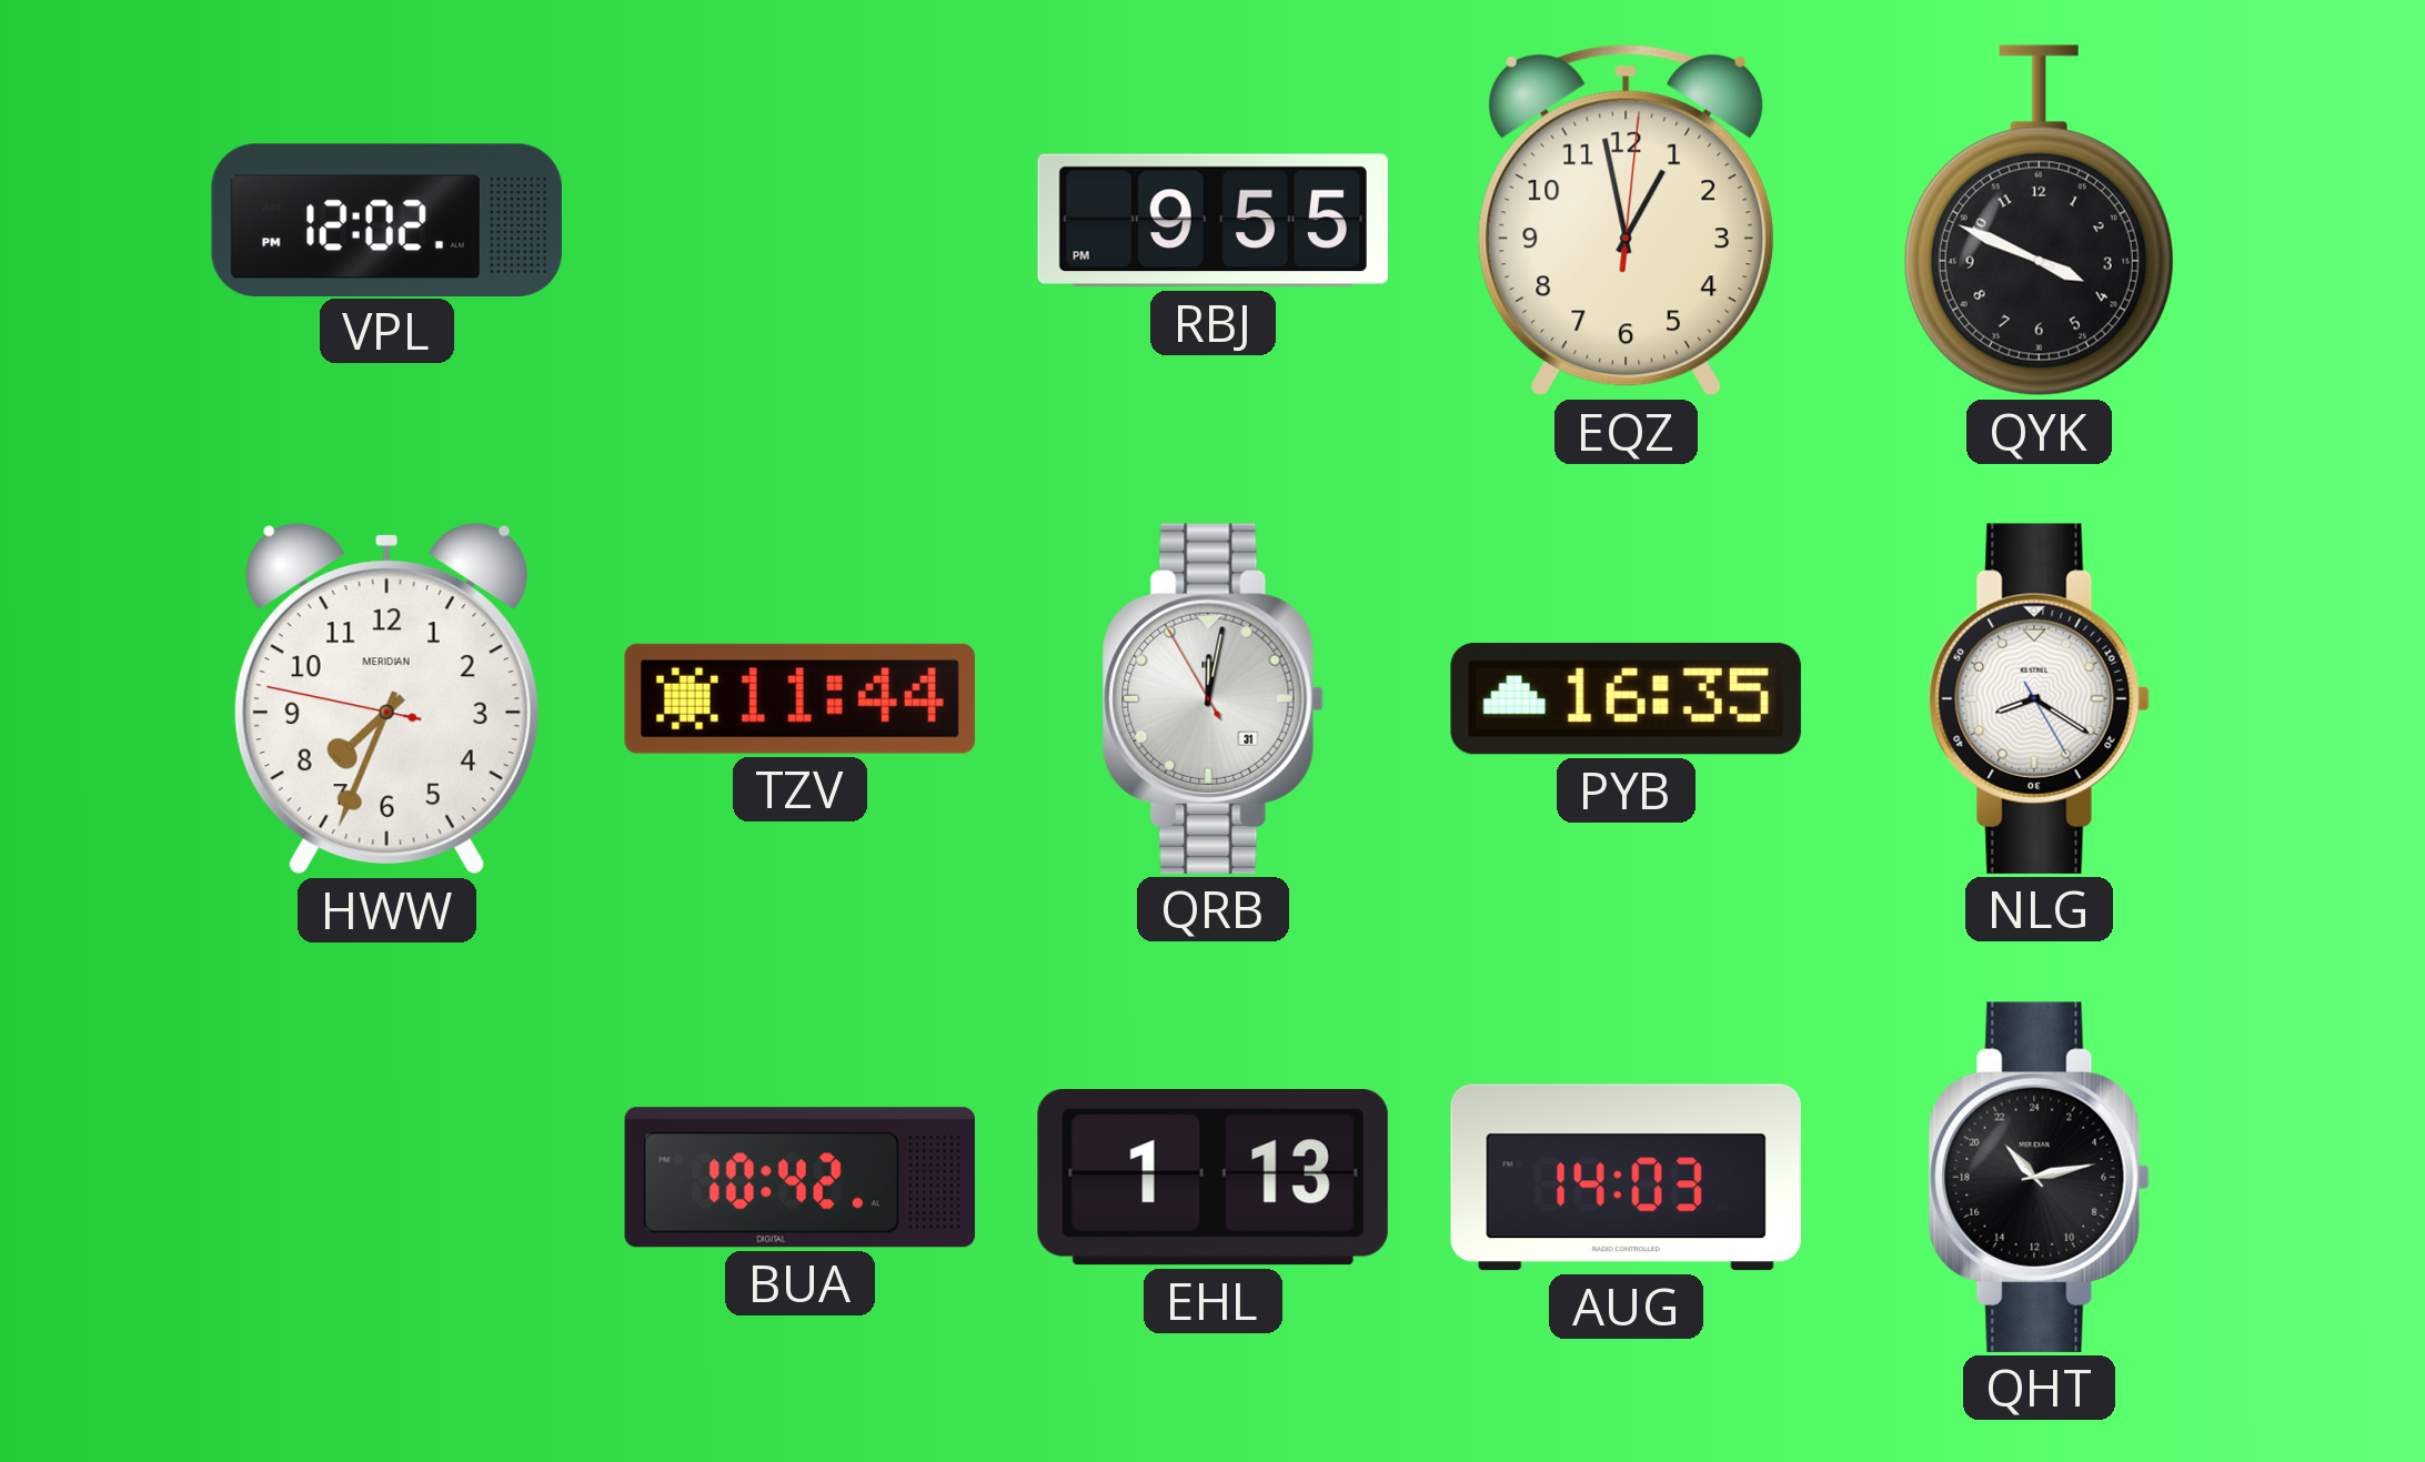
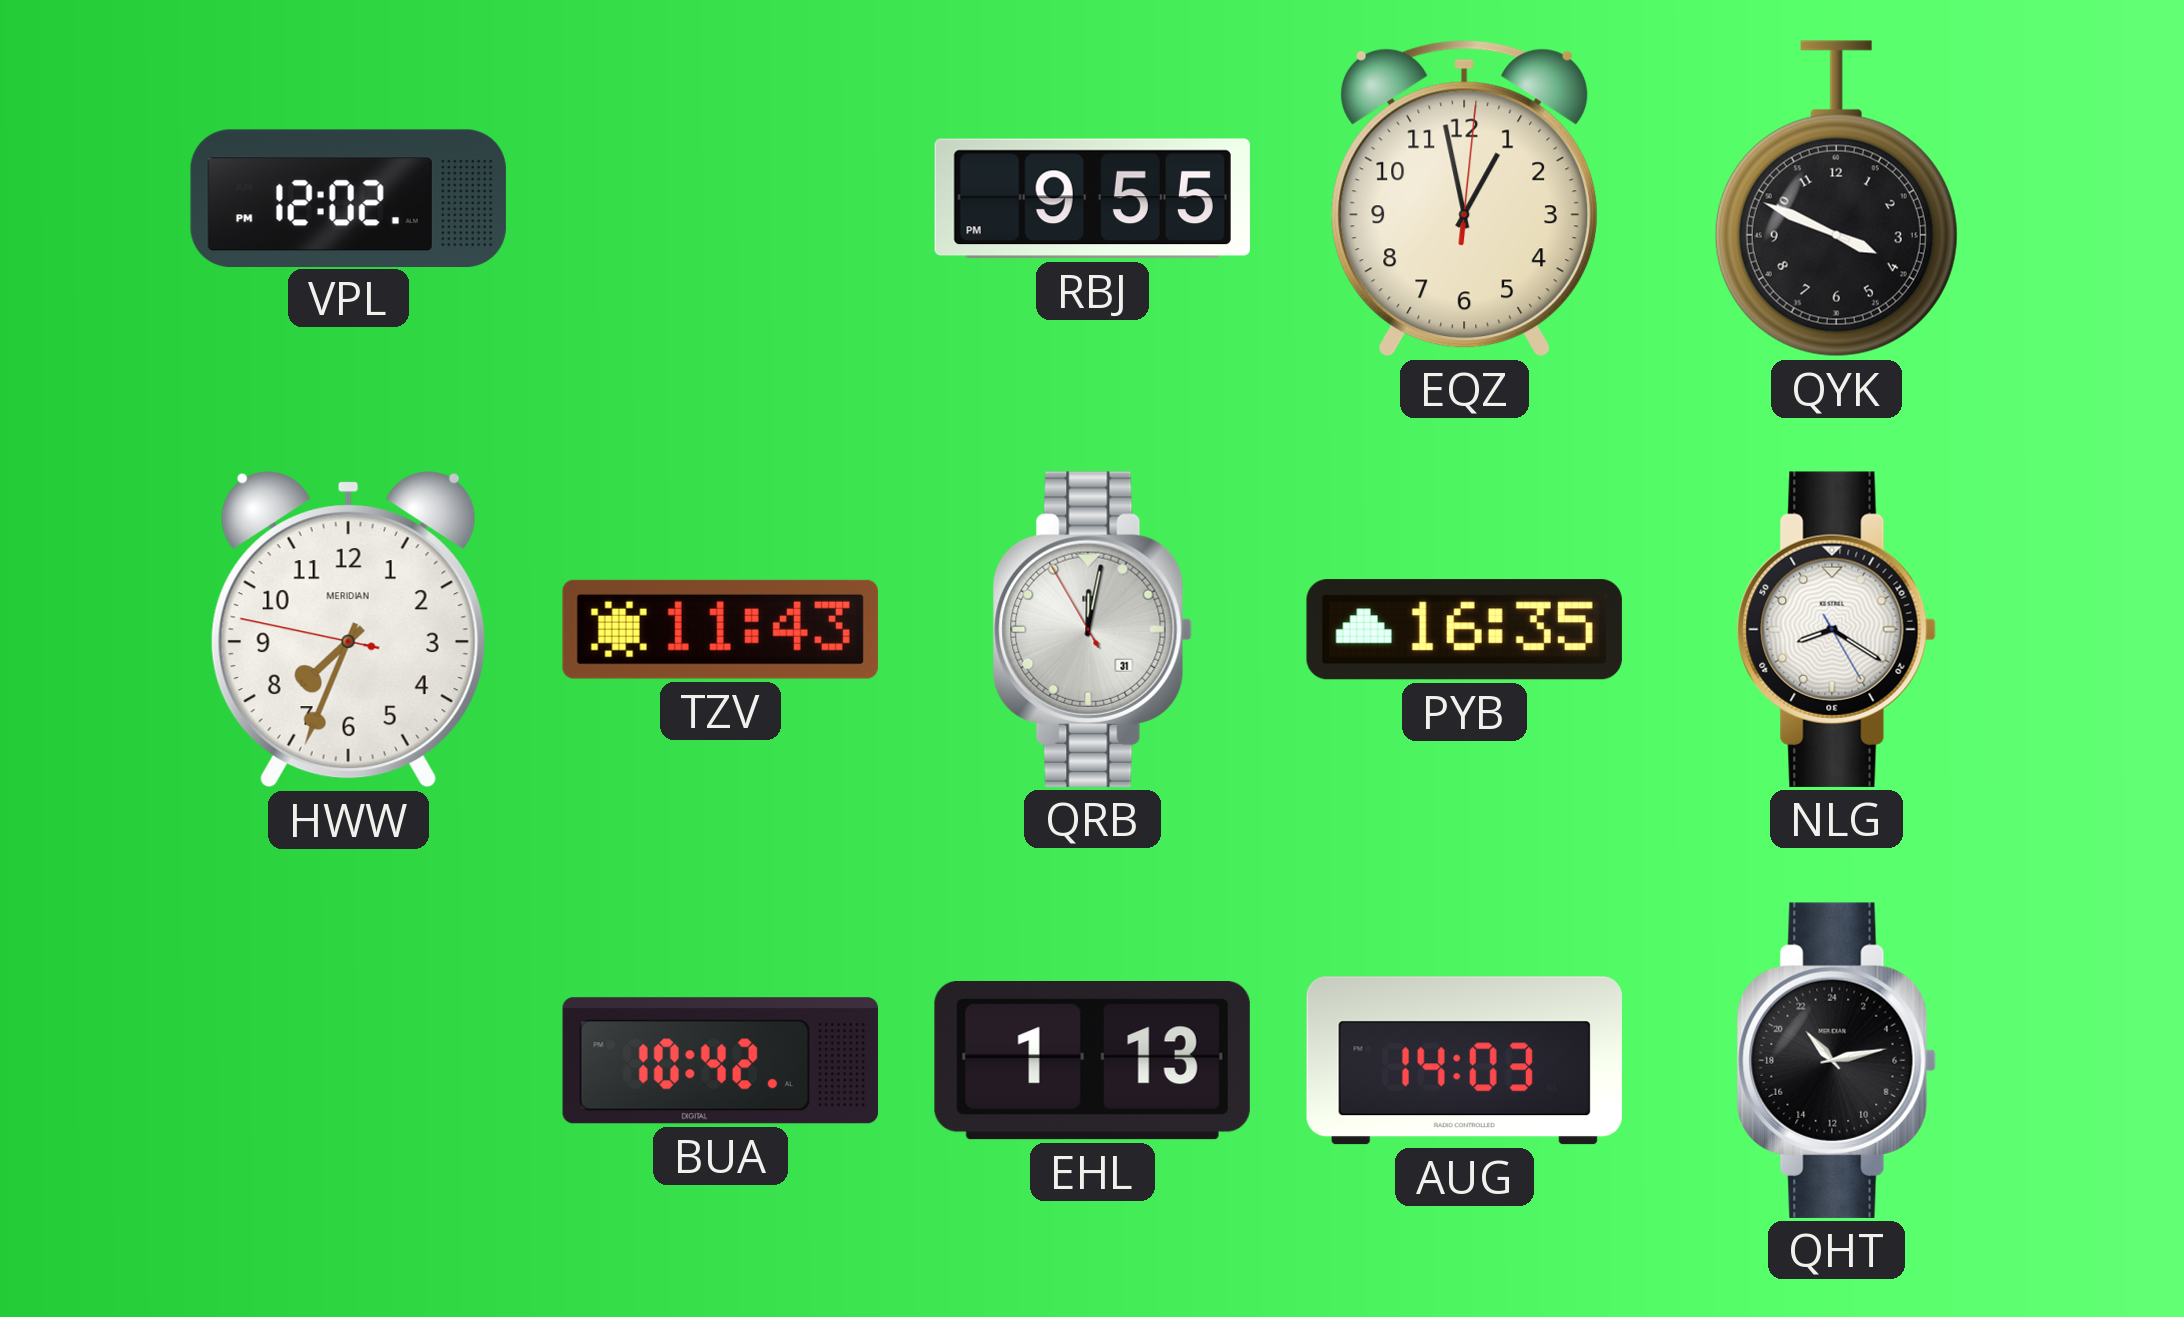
TZV: 11:44 -> 11:43 (720, 629)
